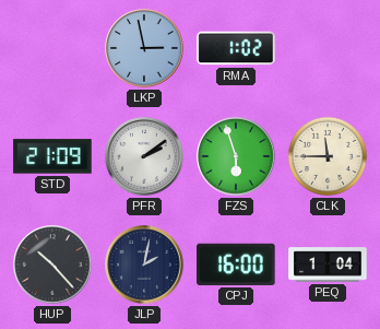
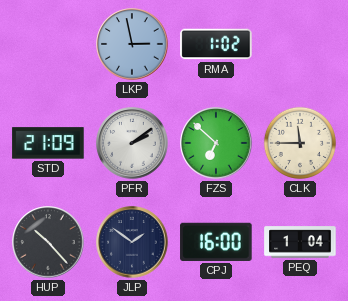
FZS: 5:57 -> 6:52 (216, 143)
JLP: 2:02 -> 1:51 (132, 242)
